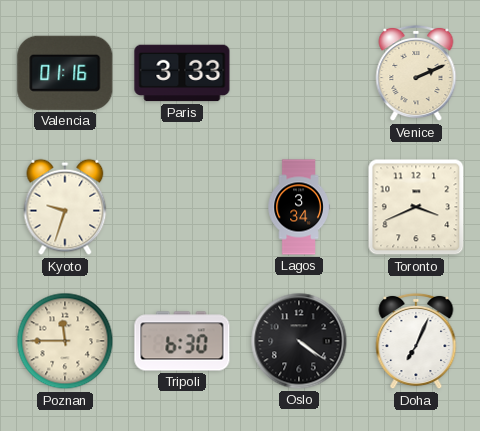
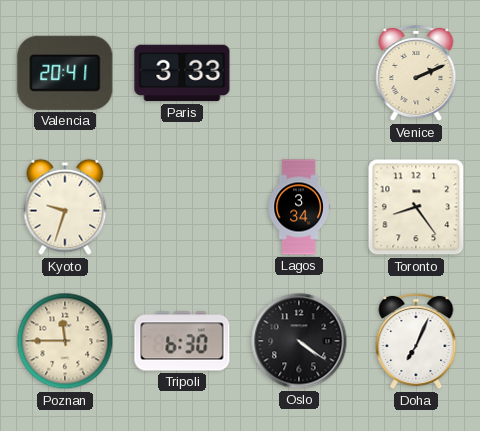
Valencia: 01:16 -> 20:41 (65, 73)
Toronto: 3:41 -> 8:24 (416, 207)
